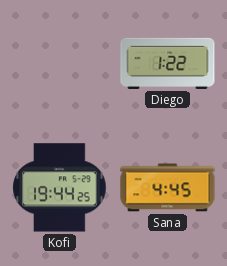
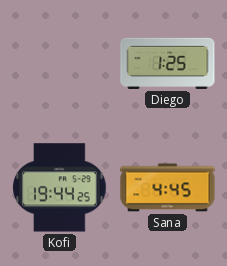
Diego: 1:22 -> 1:25 (168, 63)
